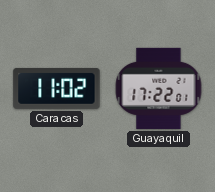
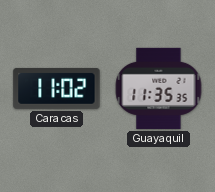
Guayaquil: 17:22 -> 11:35 (159, 88)
